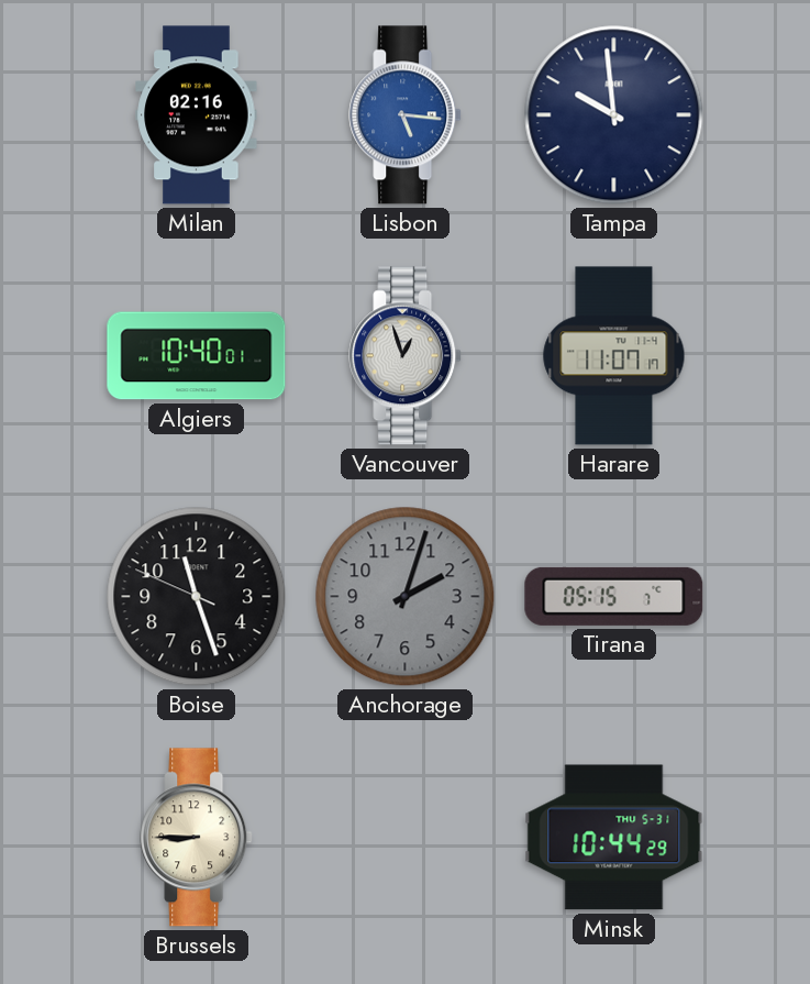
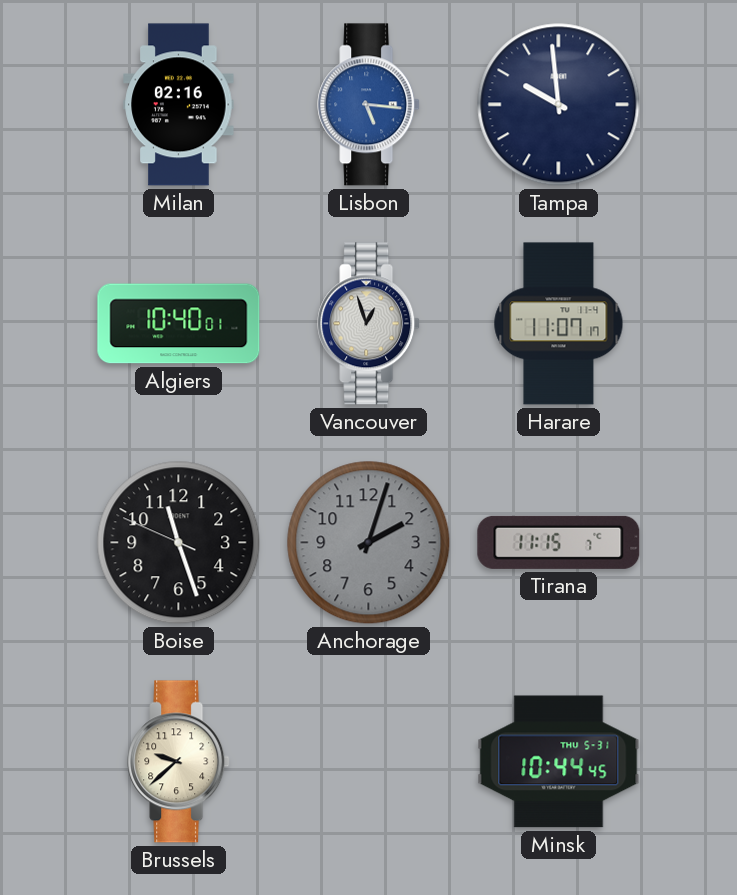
Tirana: 05:15 -> 11:15 (559, 542)
Brussels: 8:45 -> 9:38 (179, 762)
Minsk: 10:44:29 -> 10:44:45 (559, 762)
